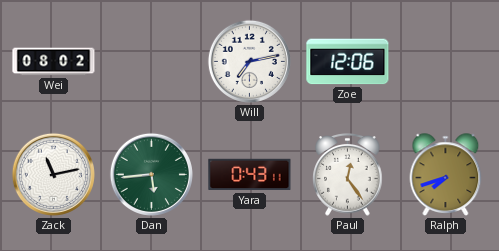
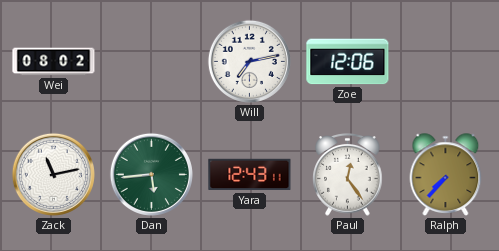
Yara: 0:43 -> 12:43 (250, 175)
Ralph: 7:42 -> 7:37 (446, 175)
